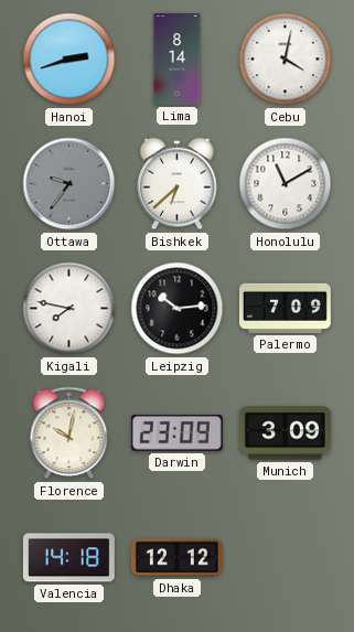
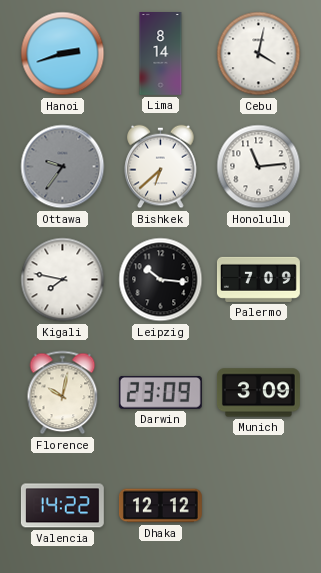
Honolulu: 11:10 -> 11:14 (259, 167)
Leipzig: 10:14 -> 10:16 (161, 280)
Valencia: 14:18 -> 14:22 (62, 506)
